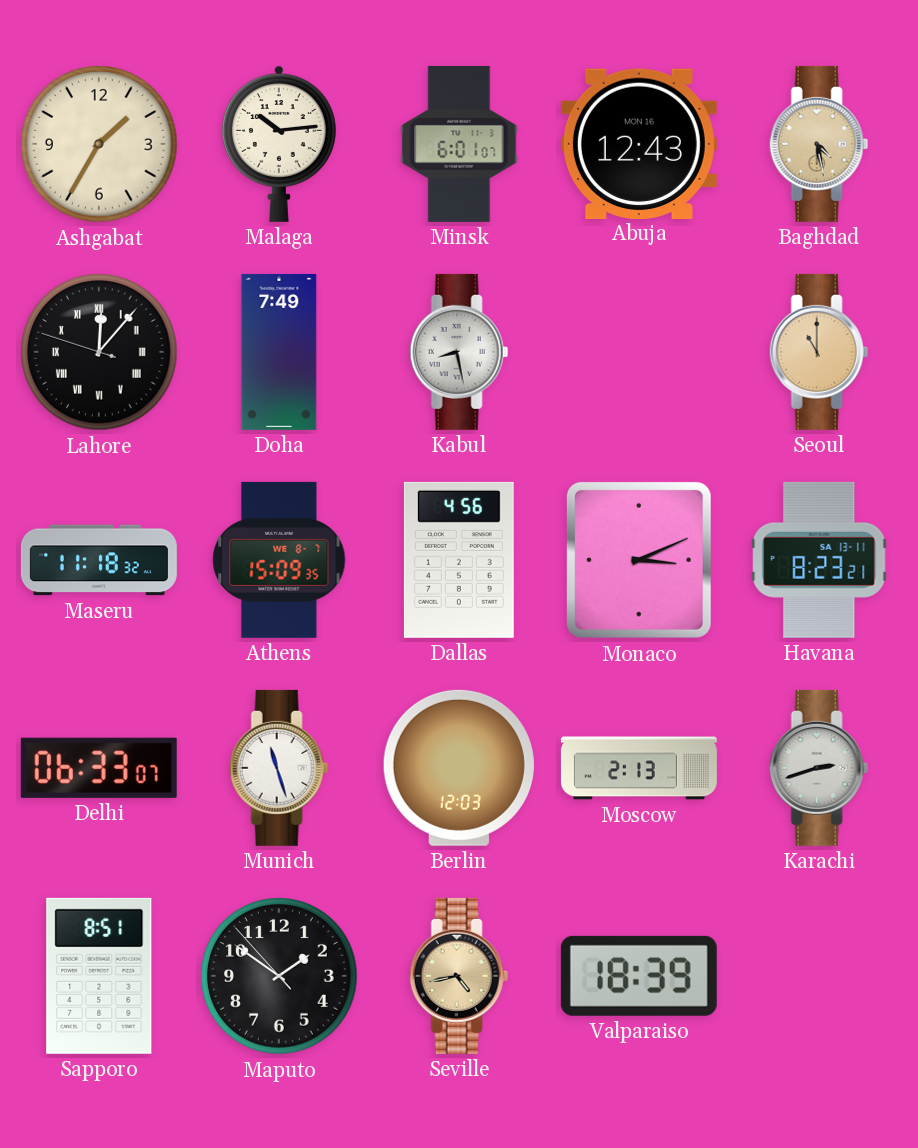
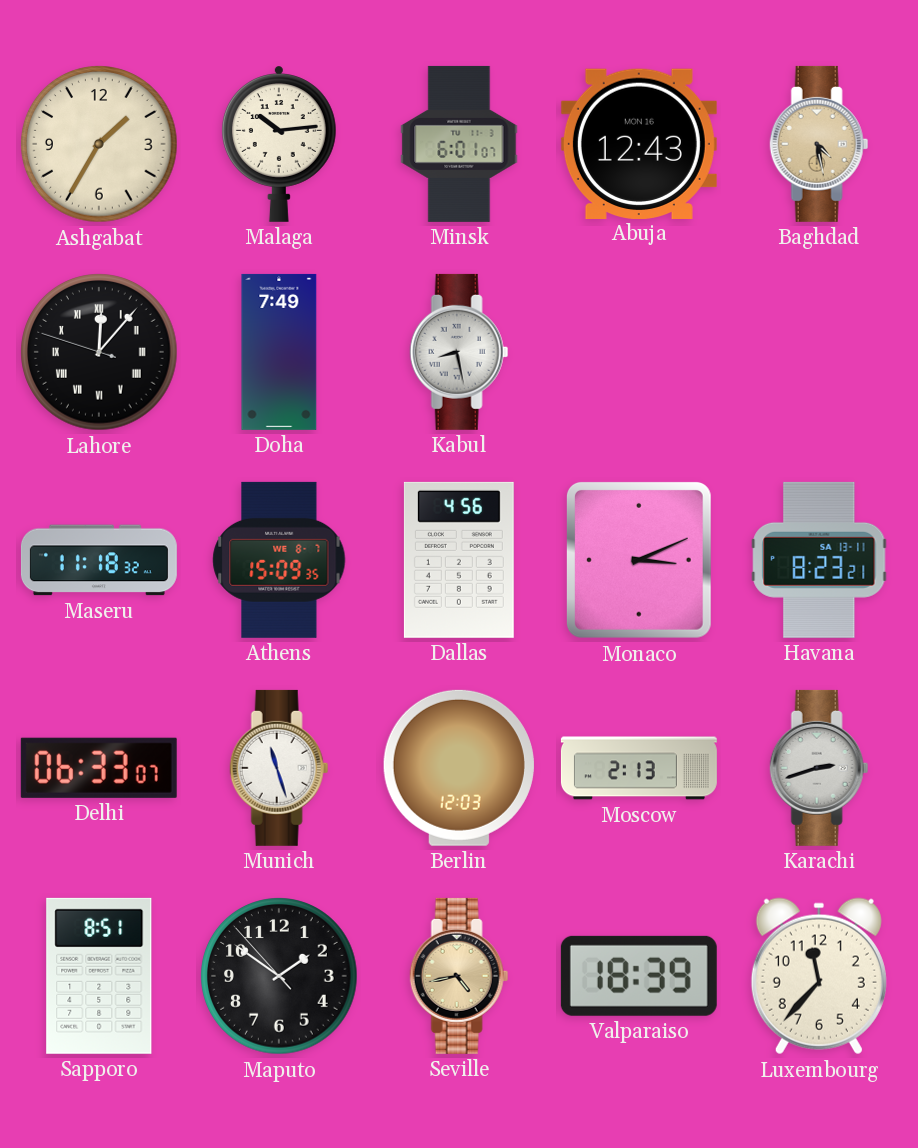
Seoul: 11:00 -> none (819, 352)
Luxembourg: none -> 11:37 (819, 976)
